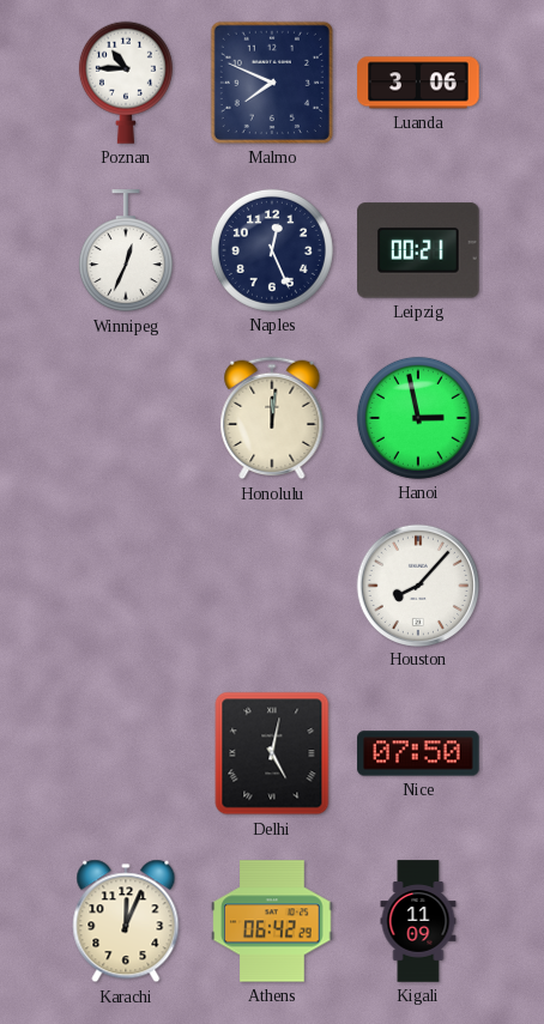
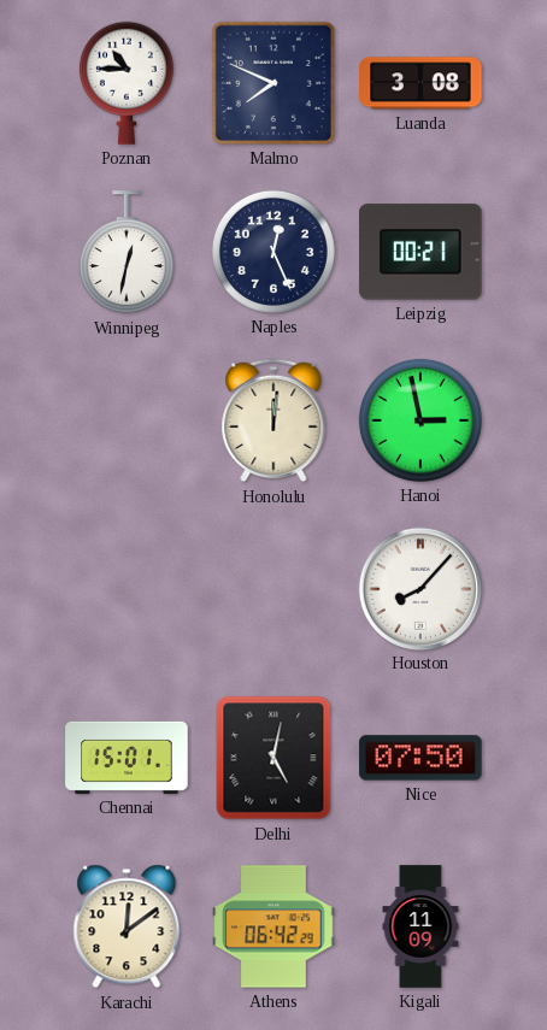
Luanda: 3:06 -> 3:08 (420, 83)
Winnipeg: 12:34 -> 12:32 (127, 253)
Chennai: none -> 15:01 (127, 758)
Karachi: 12:04 -> 12:09 (127, 926)
